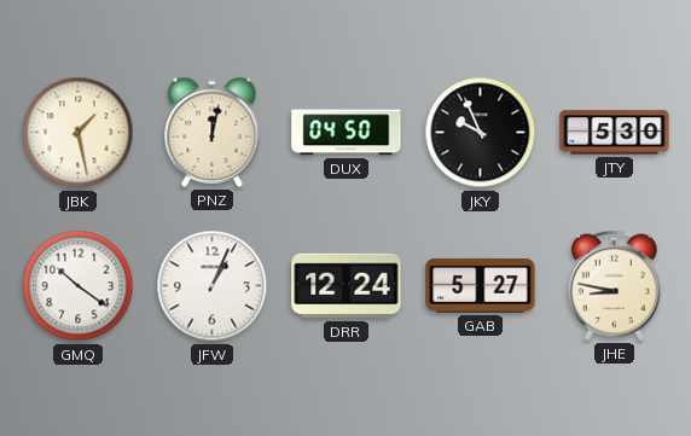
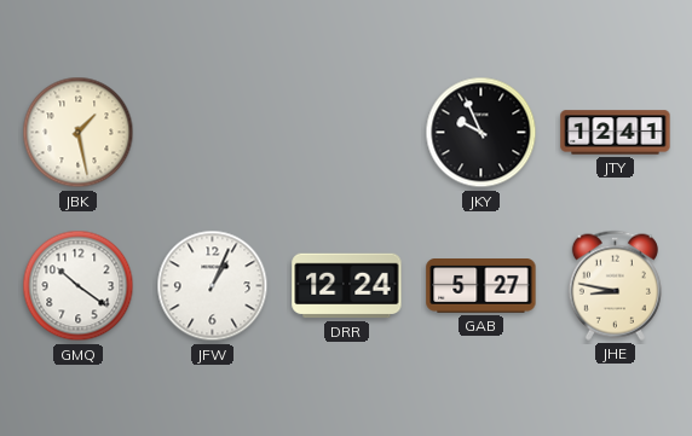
PNZ: 12:02 -> none (213, 132)
DUX: 04:50 -> none (347, 133)
JTY: 5:30 -> 12:41 (616, 133)
